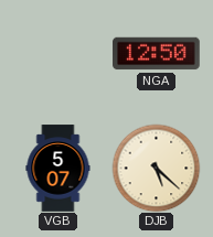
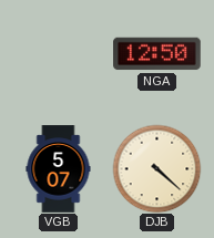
DJB: 5:22 -> 4:22 (156, 168)
